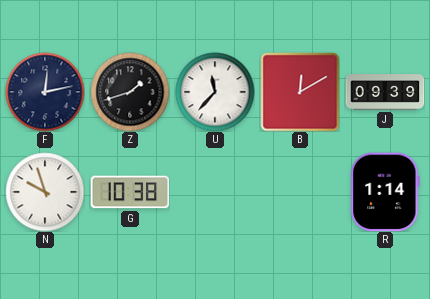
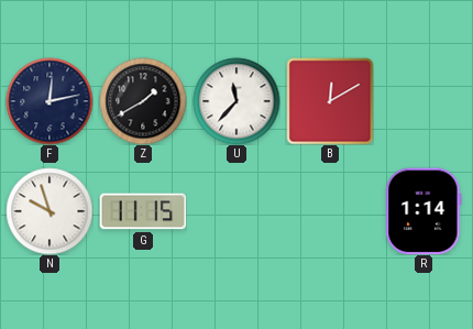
Z: 1:42 -> 1:40 (143, 101)
J: 09:39 -> none (385, 92)
G: 10:38 -> 11:15 (143, 211)
